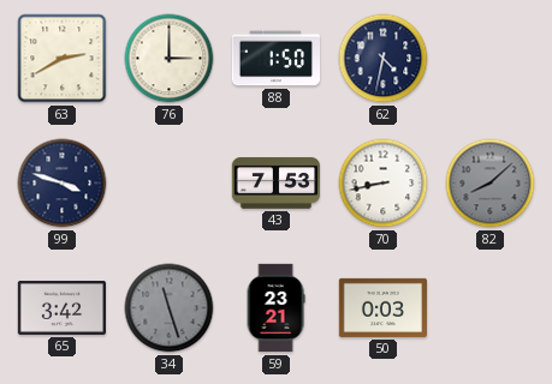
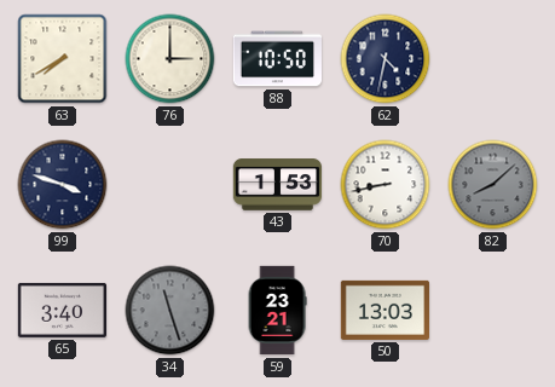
63: 2:40 -> 7:40 (63, 59)
88: 1:50 -> 10:50 (277, 59)
43: 7:53 -> 1:53 (277, 185)
65: 3:42 -> 3:40 (62, 310)
50: 0:03 -> 13:03 (385, 310)
